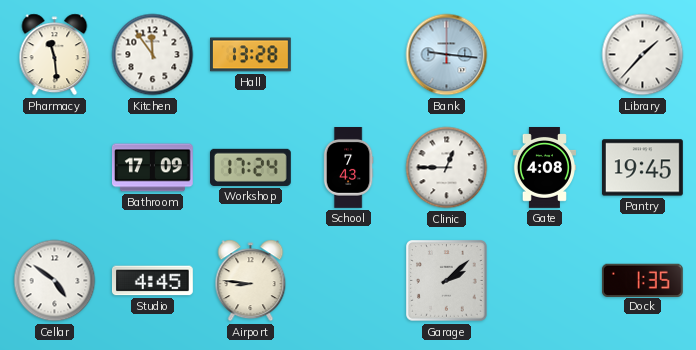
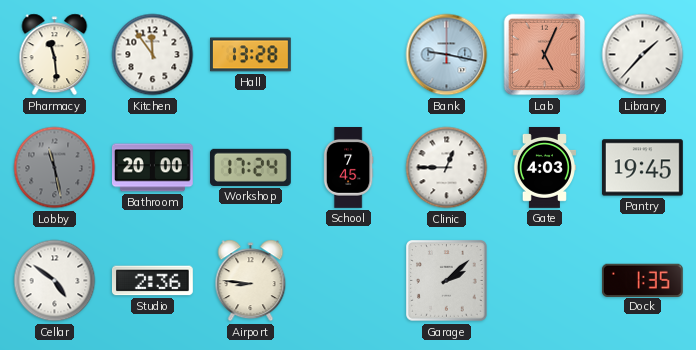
Bank: 9:16 -> 9:17 (447, 55)
Lab: none -> 5:04 (545, 55)
Lobby: none -> 11:28 (55, 168)
Bathroom: 17:09 -> 20:00 (152, 168)
School: 7:43 -> 7:45 (348, 168)
Gate: 4:08 -> 4:03 (544, 168)
Studio: 4:45 -> 2:36 (152, 281)
